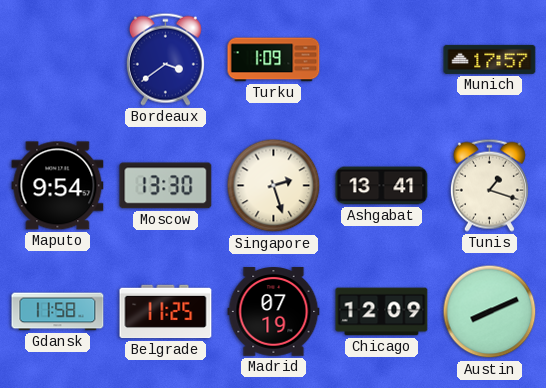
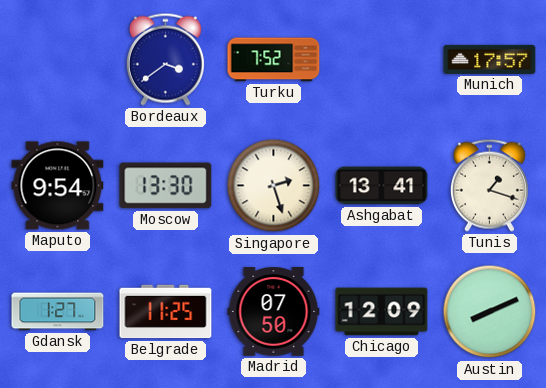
Turku: 1:09 -> 7:52 (274, 60)
Gdansk: 11:58 -> 1:27 (58, 312)
Madrid: 07:19 -> 07:50 (274, 312)
